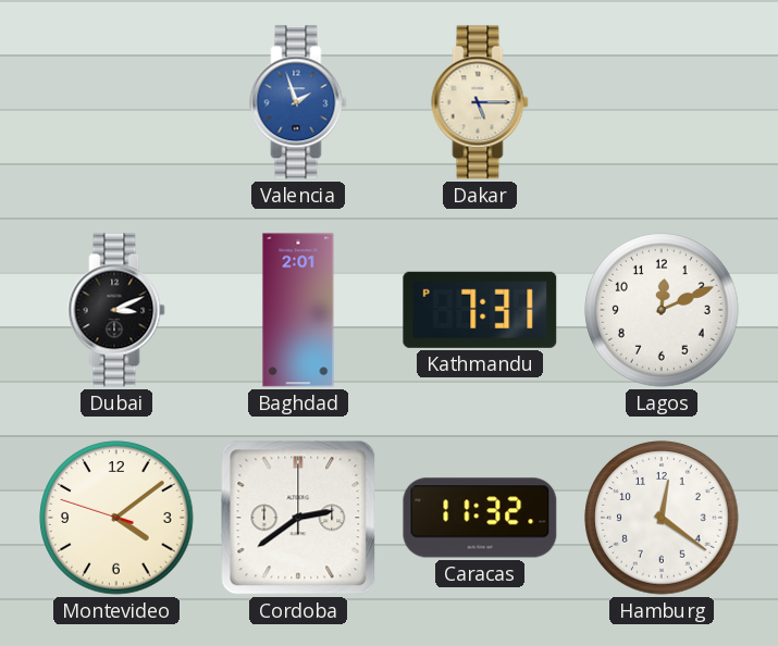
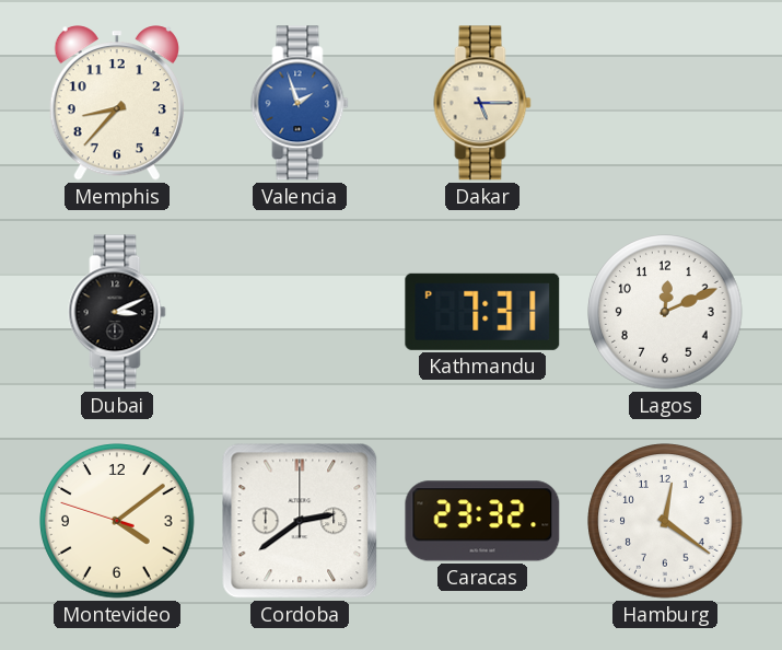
Memphis: none -> 8:37 (117, 103)
Baghdad: 2:01 -> none (298, 310)
Caracas: 11:32 -> 23:32 (482, 521)
